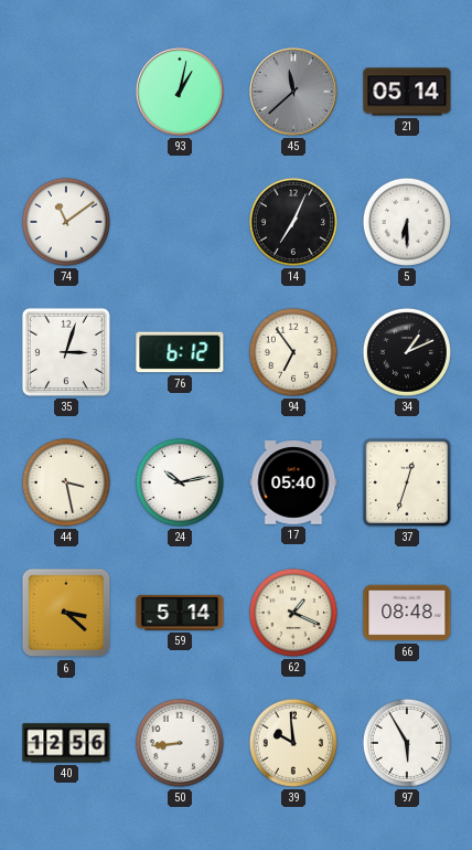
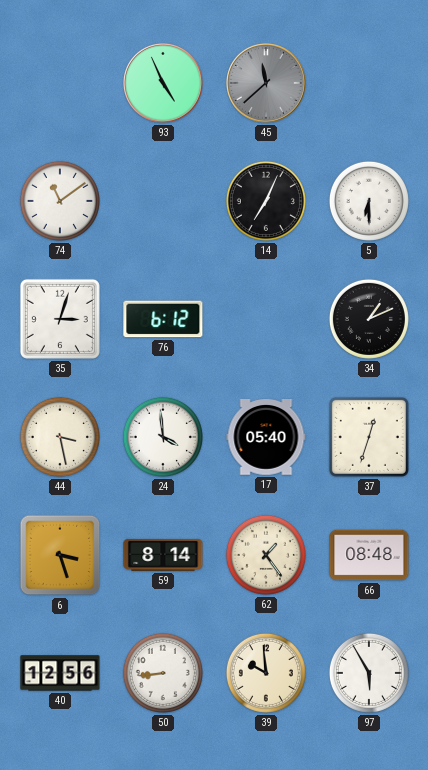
93: 1:02 -> 4:56 (164, 84)
21: 05:14 -> none (407, 92)
94: 6:54 -> none (293, 352)
24: 10:13 -> 3:59 (163, 437)
6: 3:22 -> 3:27 (60, 555)
59: 5:14 -> 8:14 (163, 555)
62: 1:19 -> 1:24 (266, 555)
